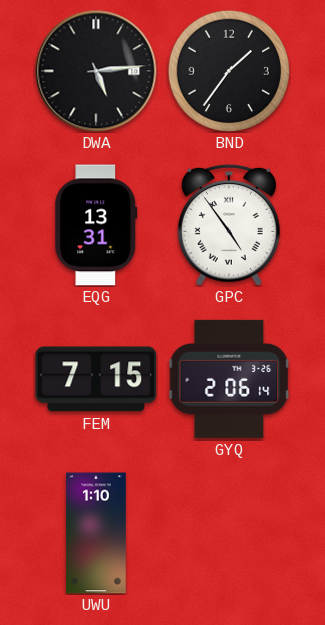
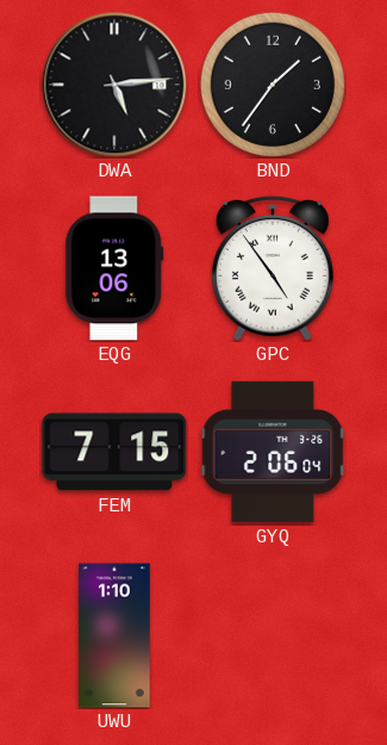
EQG: 13:31 -> 13:06 (114, 268)
GYQ: 2:06:14 -> 2:06:04 (273, 452)
